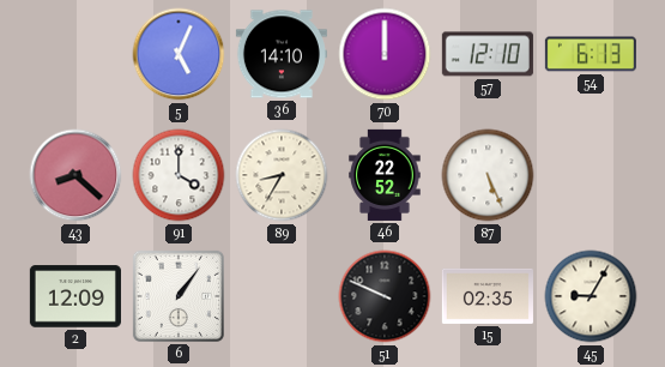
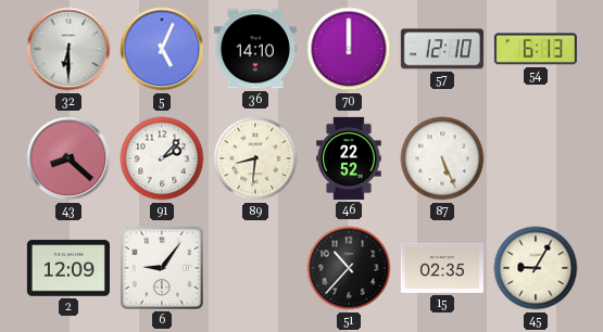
32: none -> 6:30 (68, 49)
91: 4:00 -> 2:07 (162, 158)
89: 8:35 -> 8:31 (255, 158)
6: 1:06 -> 9:06 (162, 268)
51: 9:49 -> 10:37 (349, 268)
